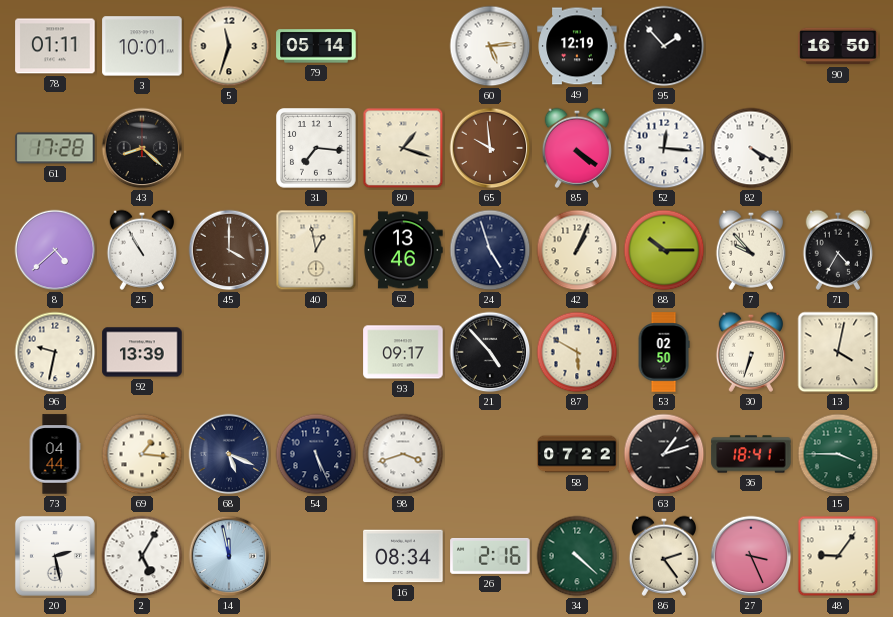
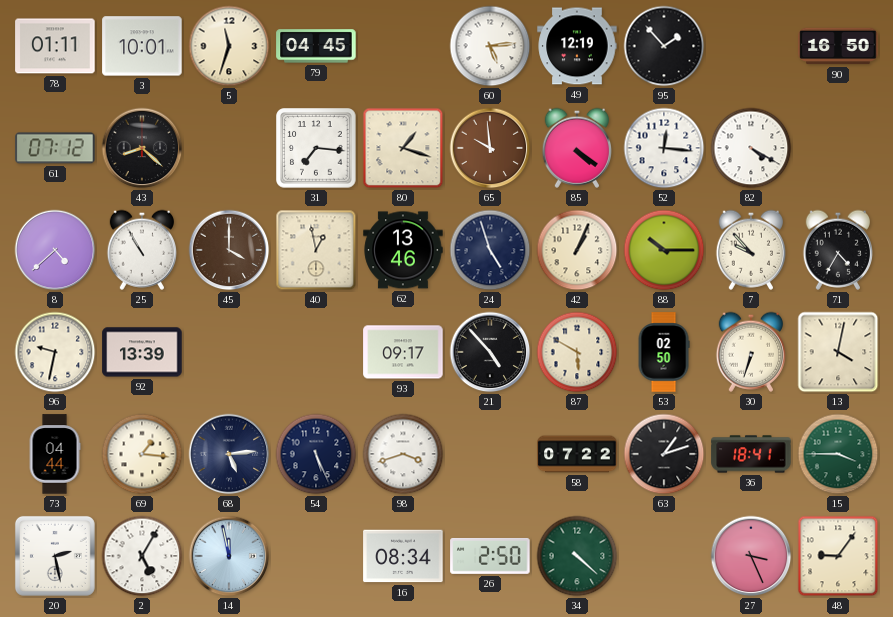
79: 05:14 -> 04:45 (316, 46)
61: 17:28 -> 07:12 (55, 148)
68: 5:19 -> 5:14 (229, 454)
26: 2:16 -> 2:50 (490, 556)
86: 2:24 -> none (663, 556)
